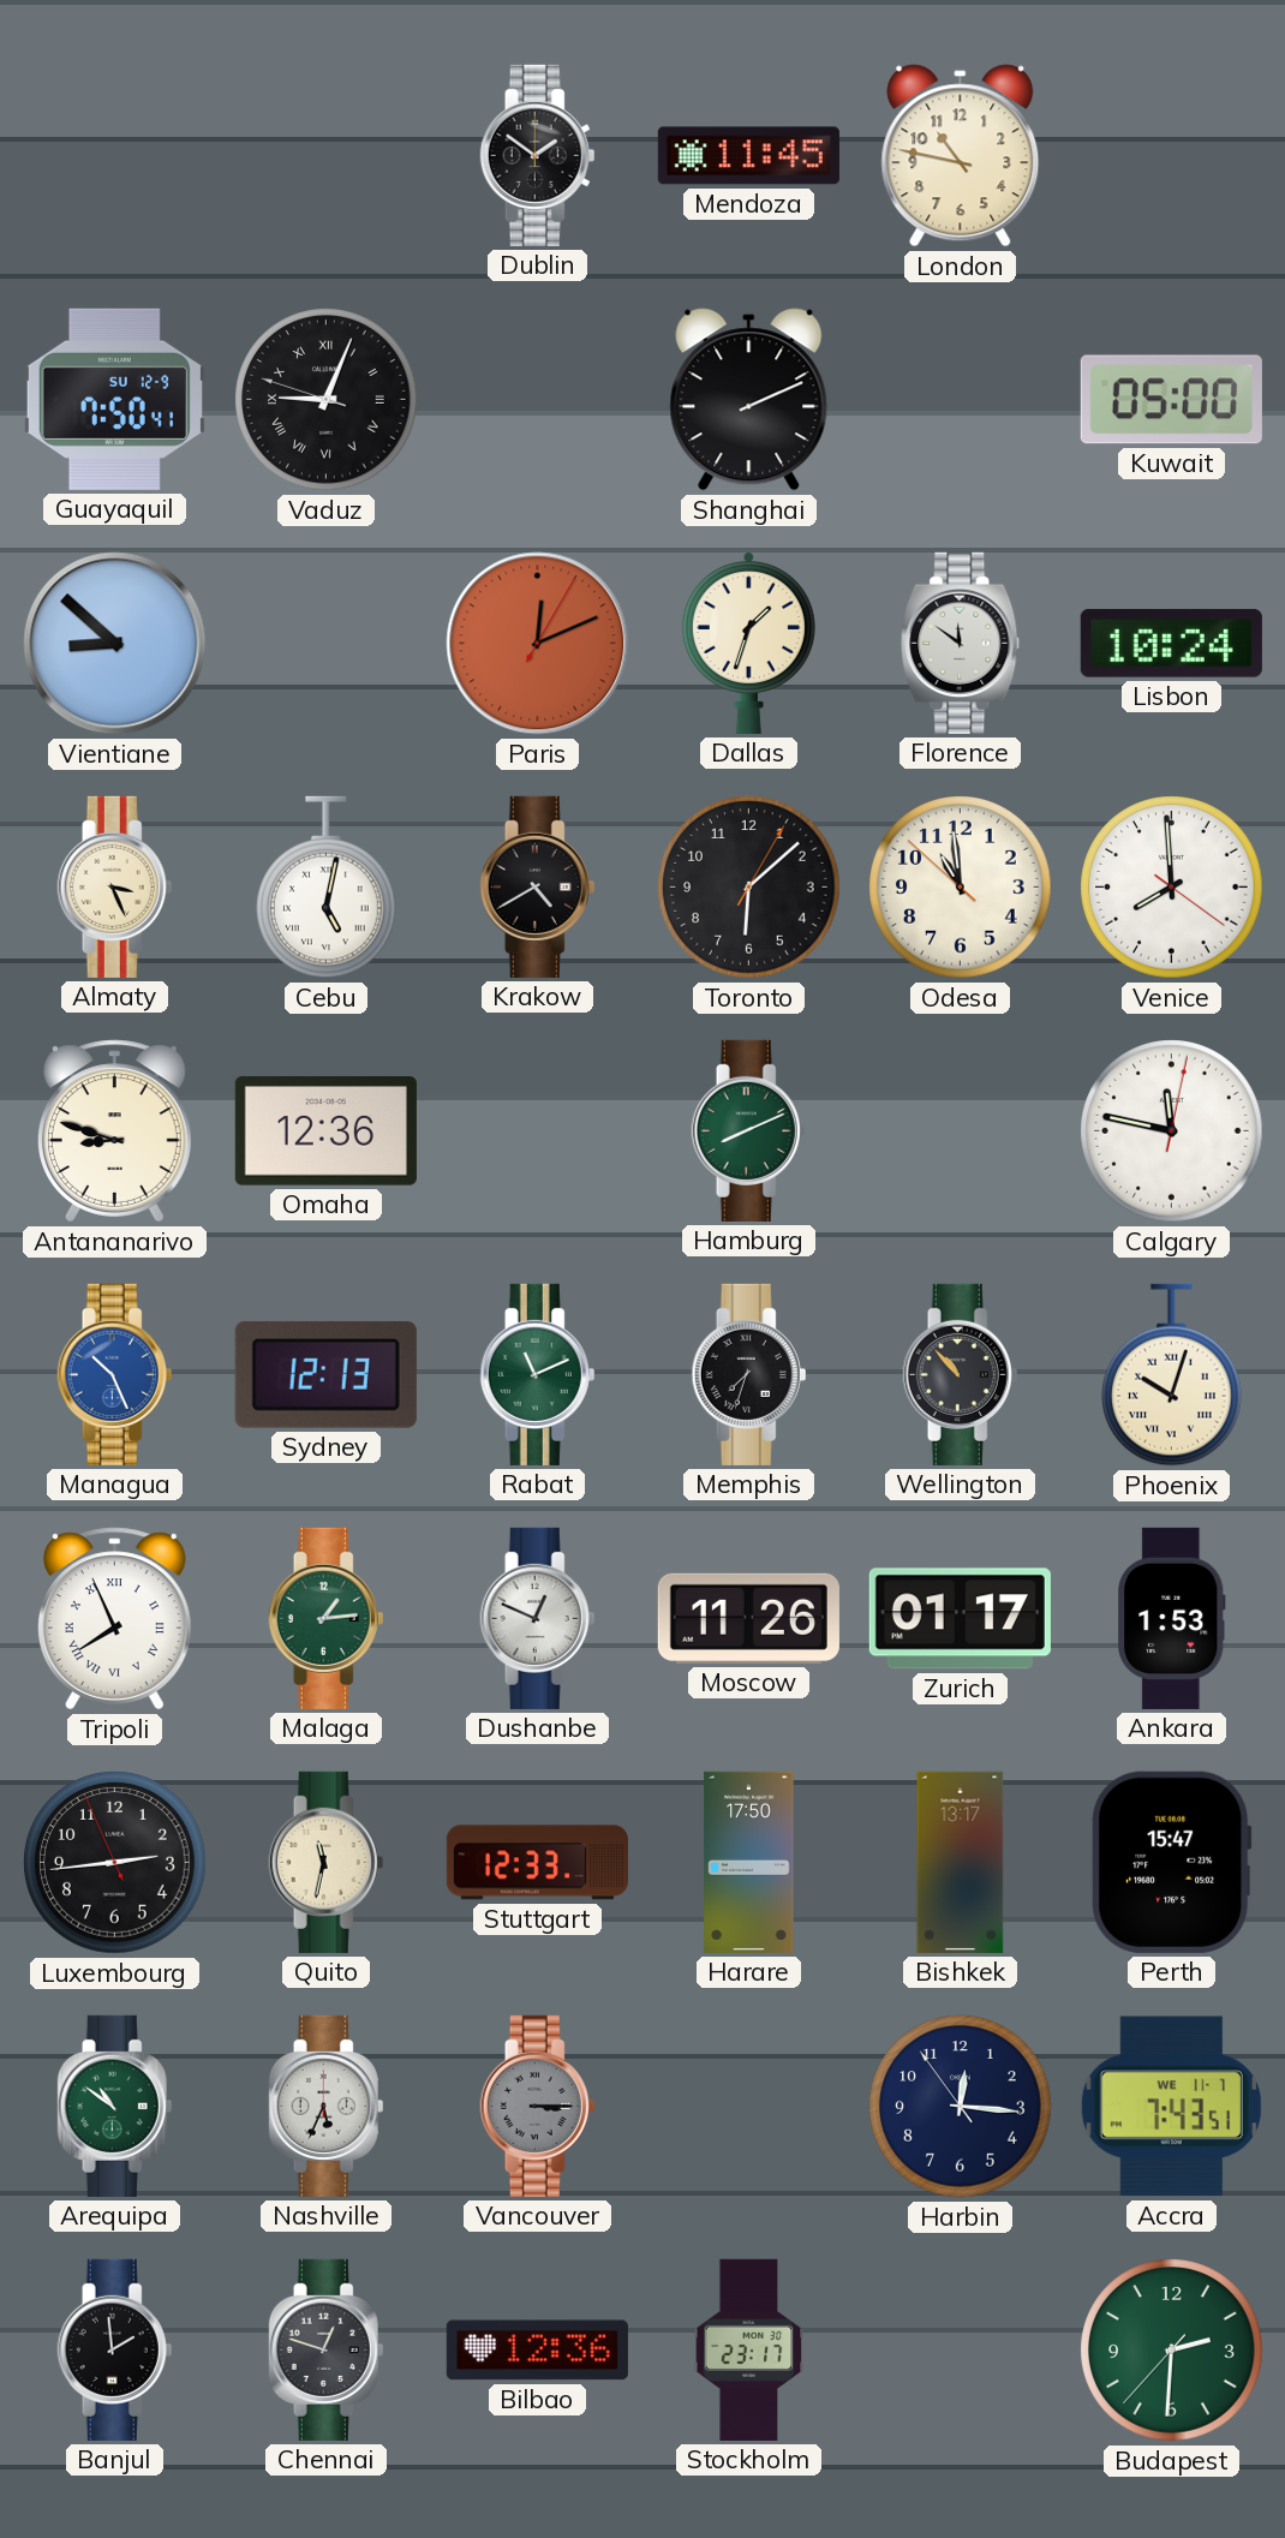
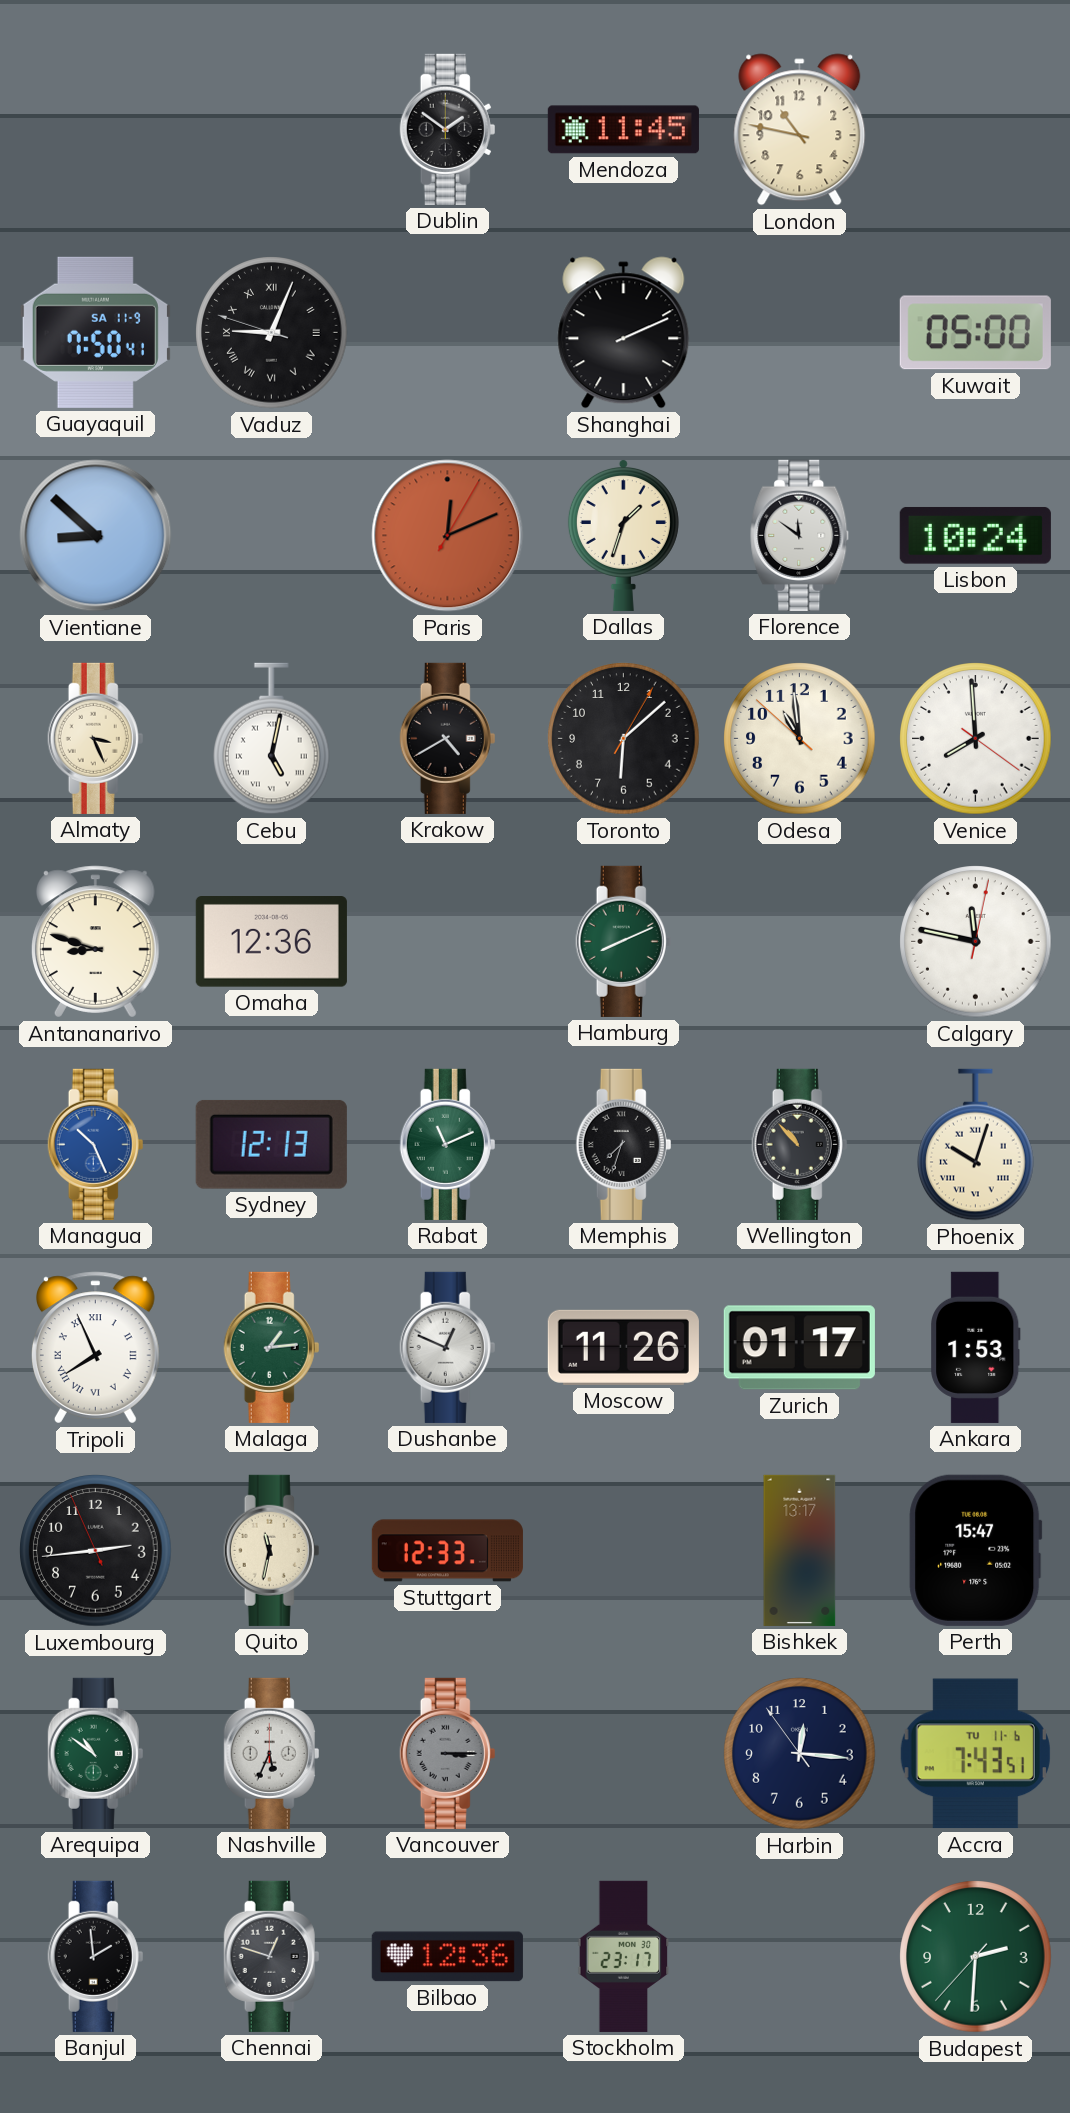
Guayaquil date: SU 12-9 -> SA 11-9 (95, 332)
Harare: 17:50 -> none (749, 1862)
Accra date: WE 11-7 -> TU 11-6 (975, 1754)
